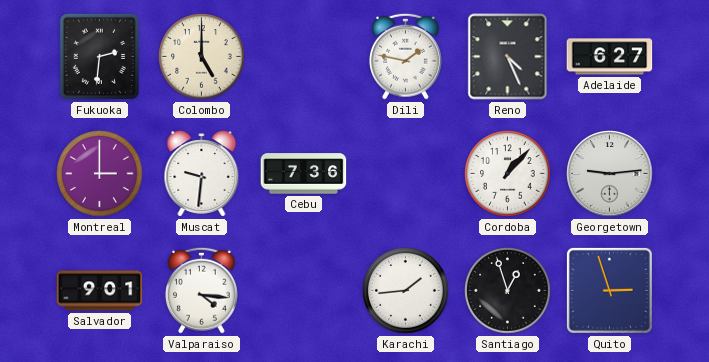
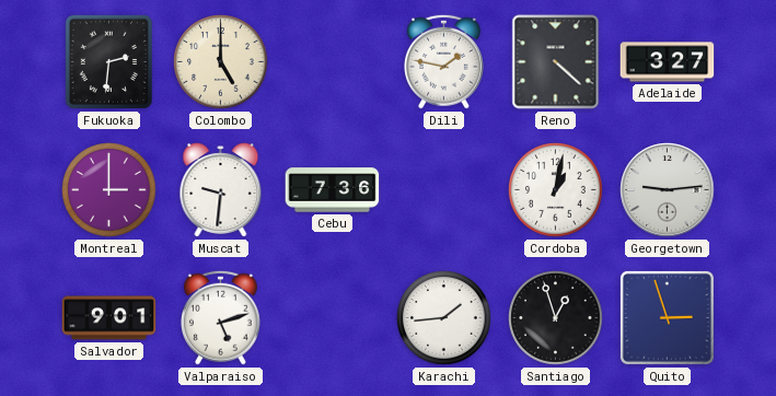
Reno: 4:26 -> 4:22 (556, 62)
Adelaide: 6:27 -> 3:27 (668, 62)
Cordoba: 1:07 -> 1:02 (556, 190)
Valparaiso: 4:16 -> 5:12 (220, 317)
